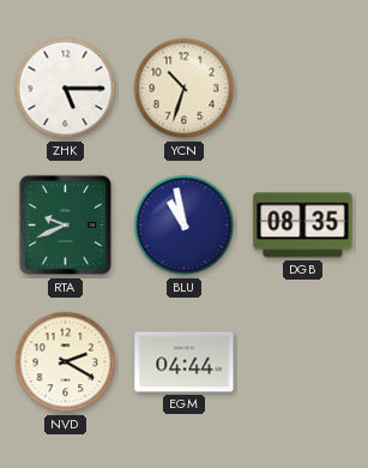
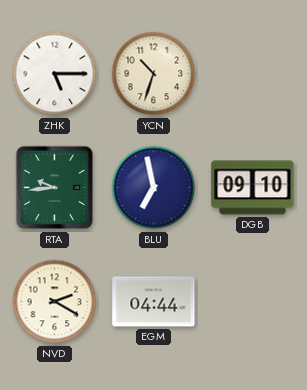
RTA: 9:41 -> 9:44 (55, 188)
BLU: 10:58 -> 6:58 (154, 188)
DGB: 08:35 -> 09:10 (253, 188)
